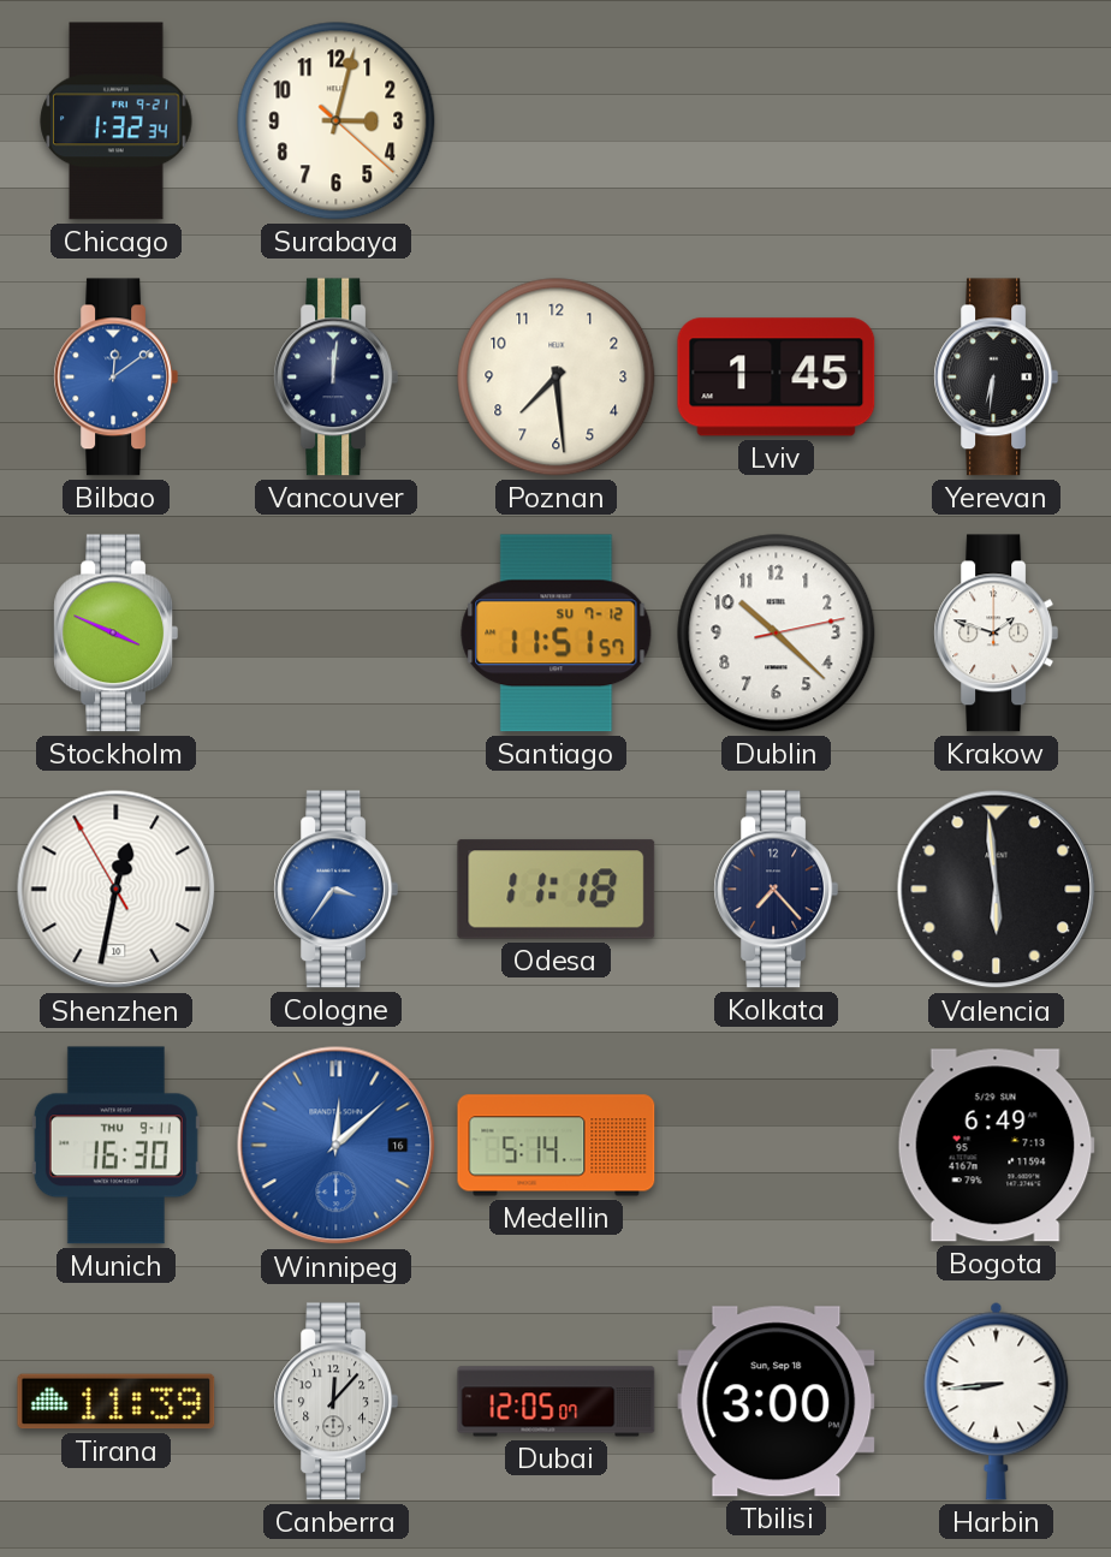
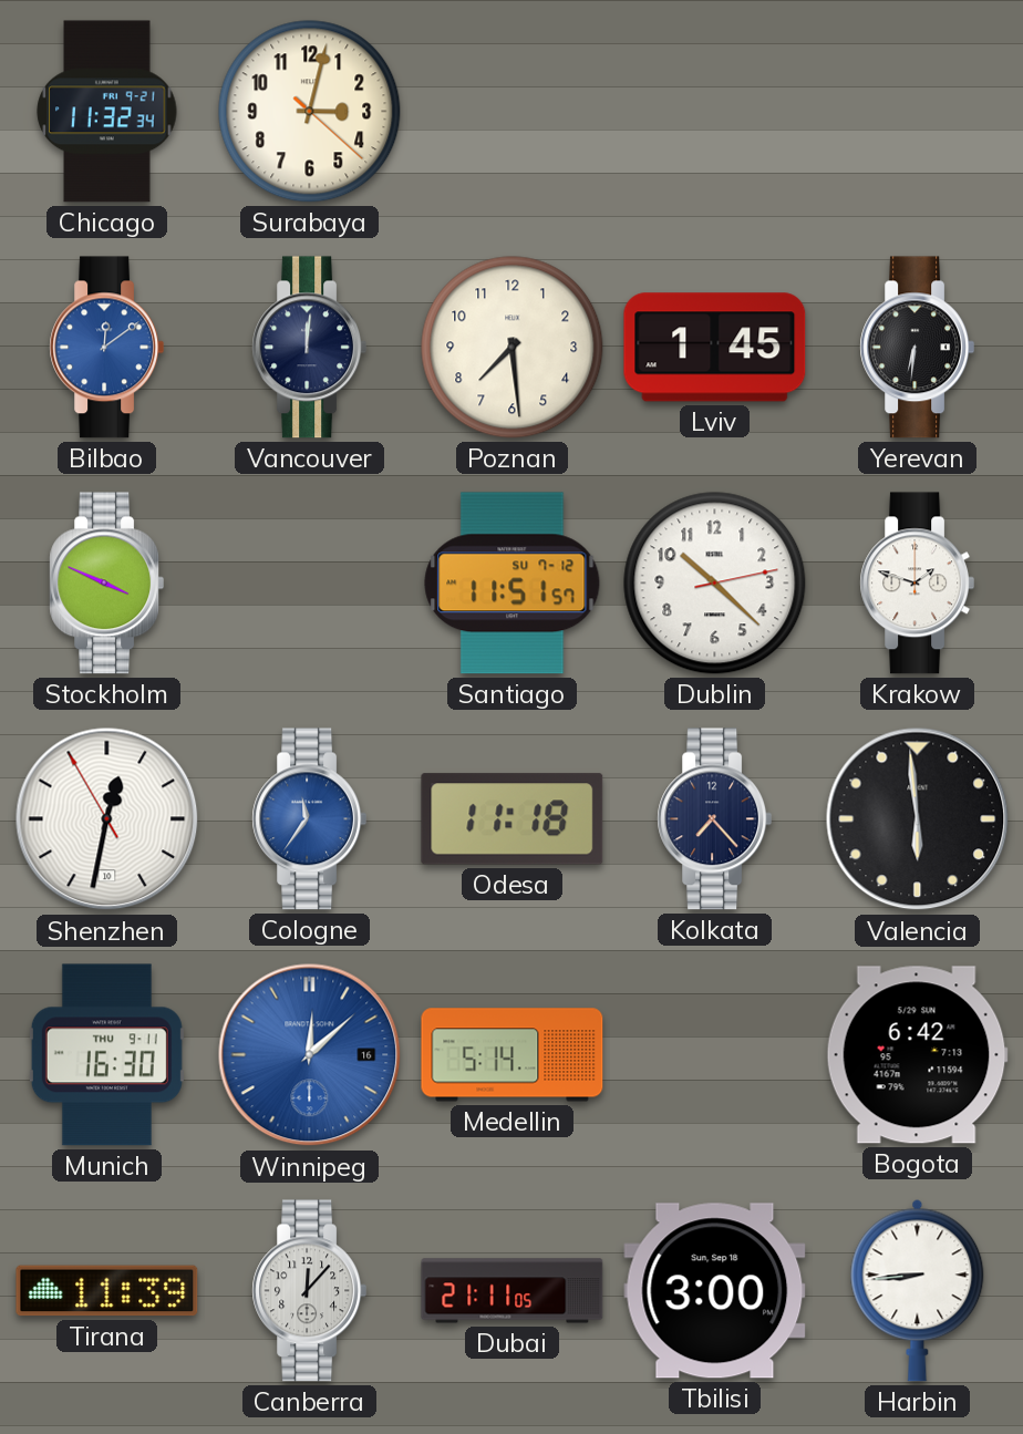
Chicago: 1:32 -> 11:32 (107, 112)
Cologne: 3:36 -> 11:36 (310, 819)
Bogota: 6:49 -> 6:42 (917, 1055)
Dubai: 12:05 -> 21:11 (513, 1291)
